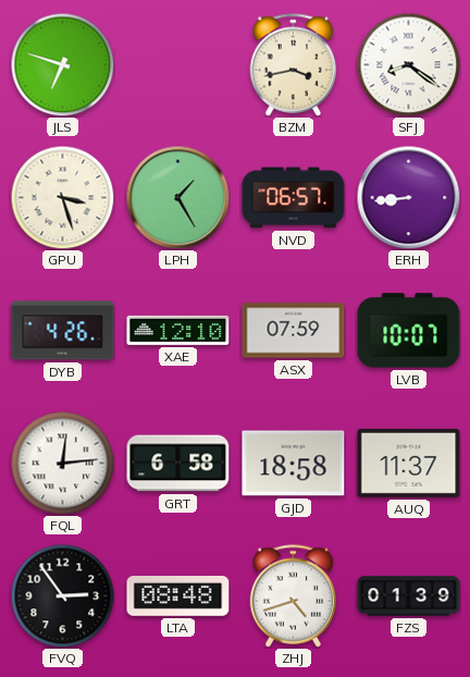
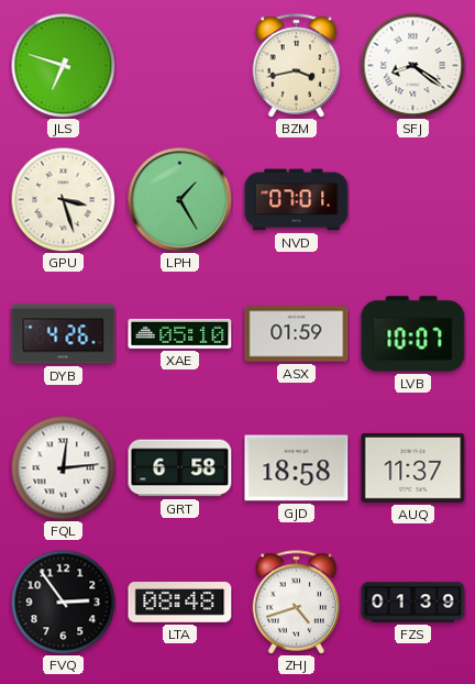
NVD: 06:57 -> 07:01 (297, 200)
ERH: 8:44 -> none (408, 197)
XAE: 12:10 -> 05:10 (180, 333)
ASX: 07:59 -> 01:59 (297, 334)
